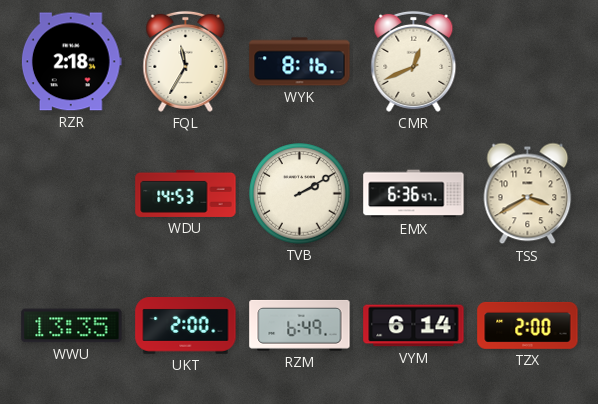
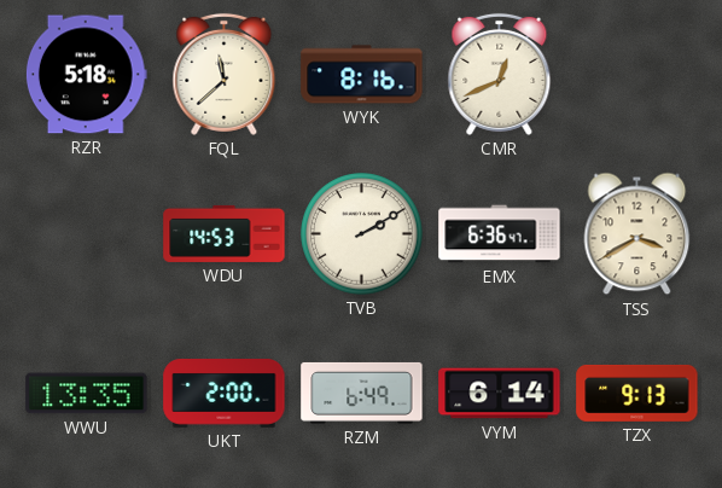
RZR: 2:18 -> 5:18 (86, 75)
FQL: 11:35 -> 11:38 (225, 74)
TZX: 2:00 -> 9:13 (637, 393)
